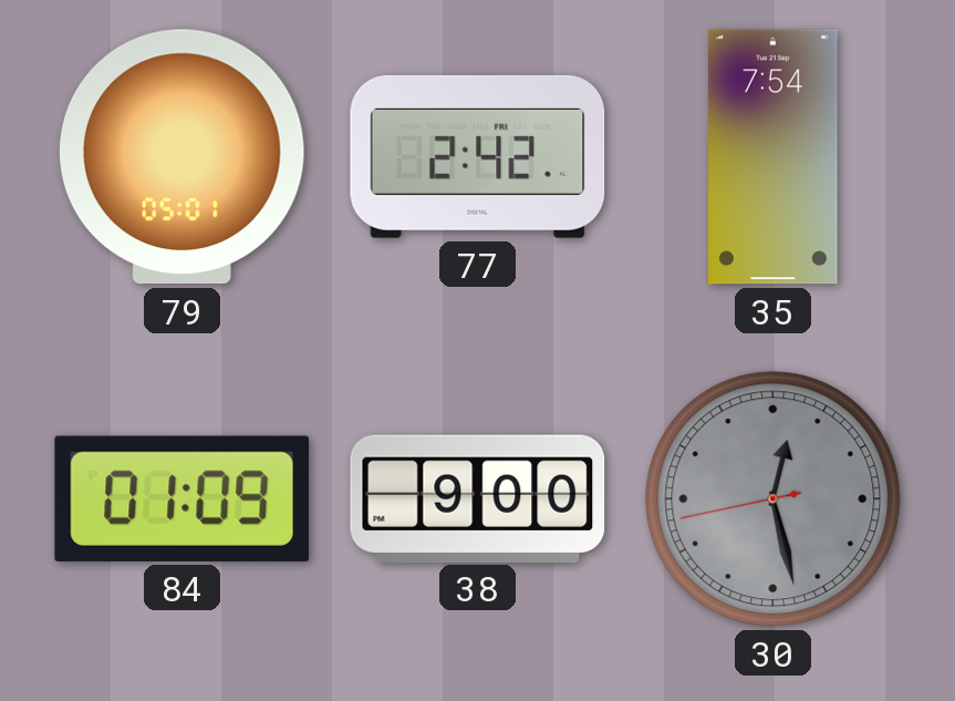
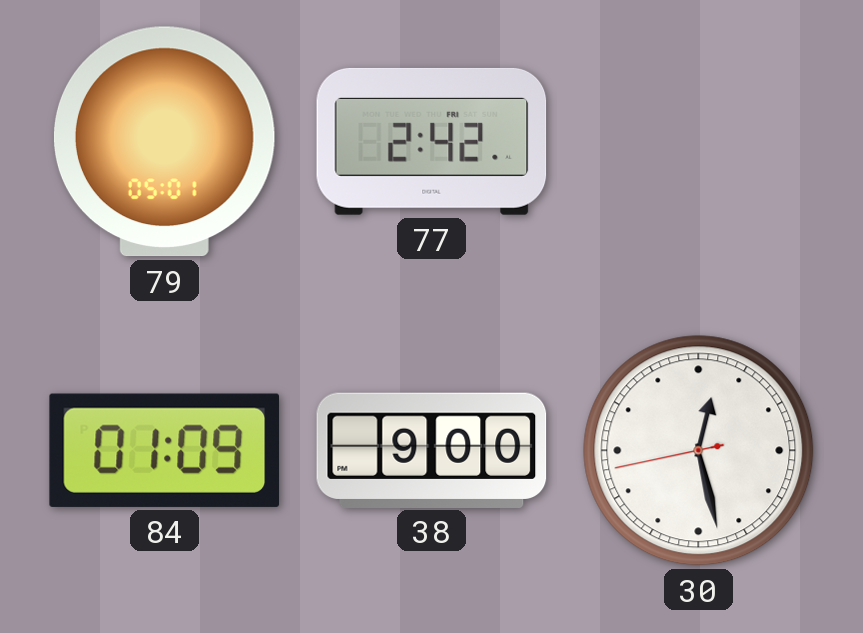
35: 7:54 -> none (774, 157)
30 dial: grey -> white (699, 451)
